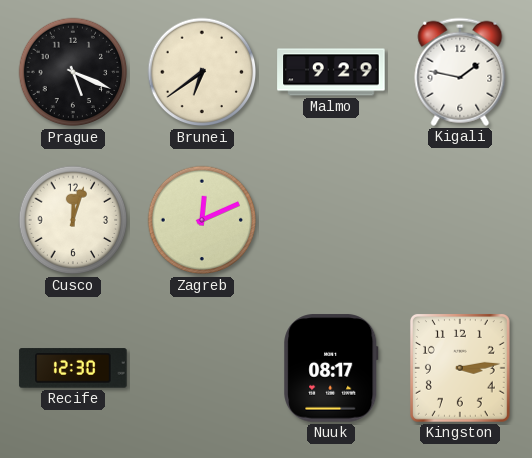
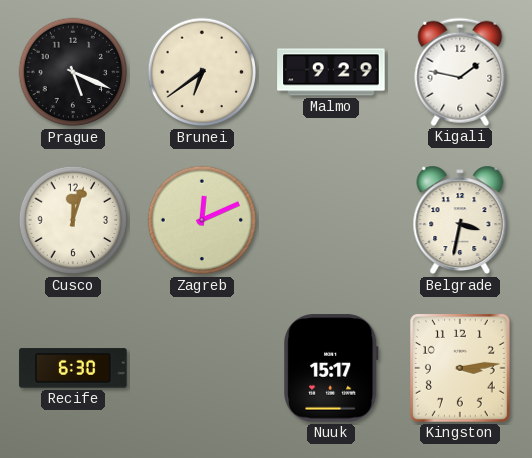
Belgrade: none -> 3:32 (460, 220)
Recife: 12:30 -> 6:30 (73, 368)
Nuuk: 08:17 -> 15:17 (331, 368)
